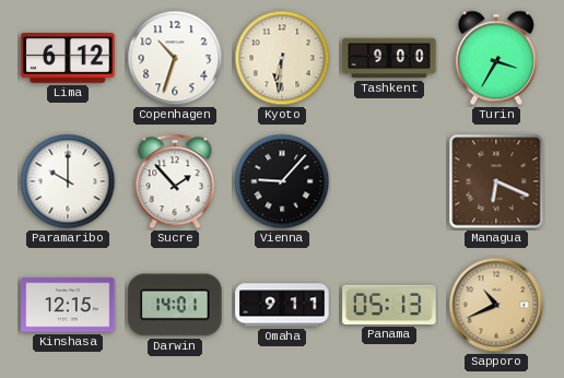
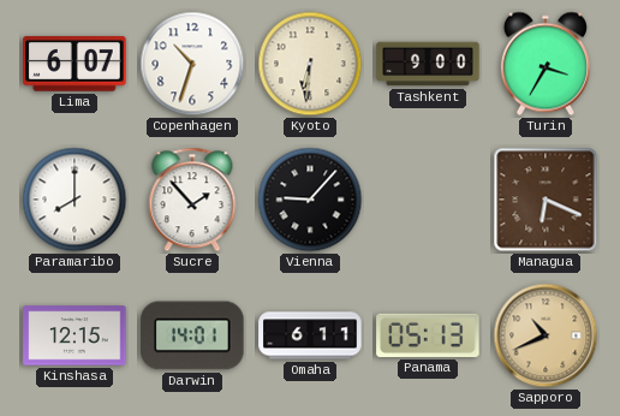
Lima: 6:12 -> 6:07 (74, 64)
Paramaribo: 10:00 -> 8:00 (74, 200)
Omaha: 9:11 -> 6:11 (310, 335)
